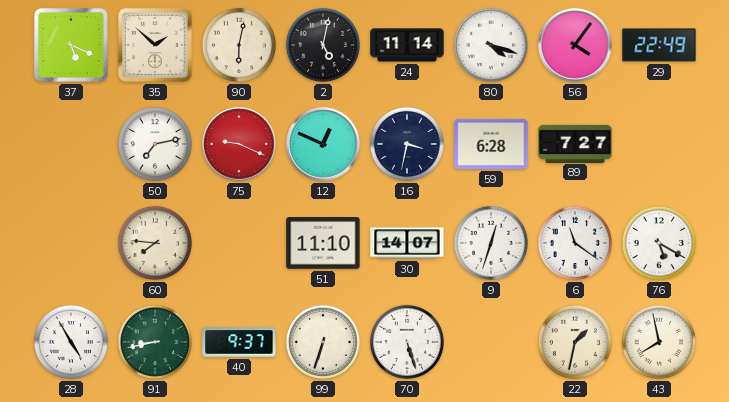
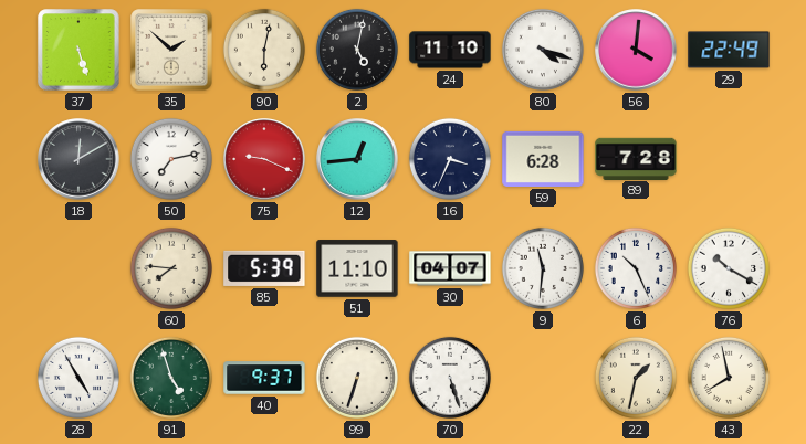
37: 5:19 -> 5:27 (78, 50)
24: 11:14 -> 11:10 (450, 50)
56: 4:06 -> 4:01 (636, 50)
18: none -> 12:10 (78, 159)
12: 12:49 -> 12:44 (357, 159)
16: 3:32 -> 3:34 (450, 159)
89: 7:27 -> 7:28 (636, 158)
85: none -> 5:39 (264, 268)
30: 14:07 -> 04:07 (450, 268)
9: 12:33 -> 11:31 (543, 268)
6: 11:21 -> 10:26 (636, 268)
76: 5:20 -> 10:20 (729, 268)
91: 8:43 -> 4:57 (171, 378)
